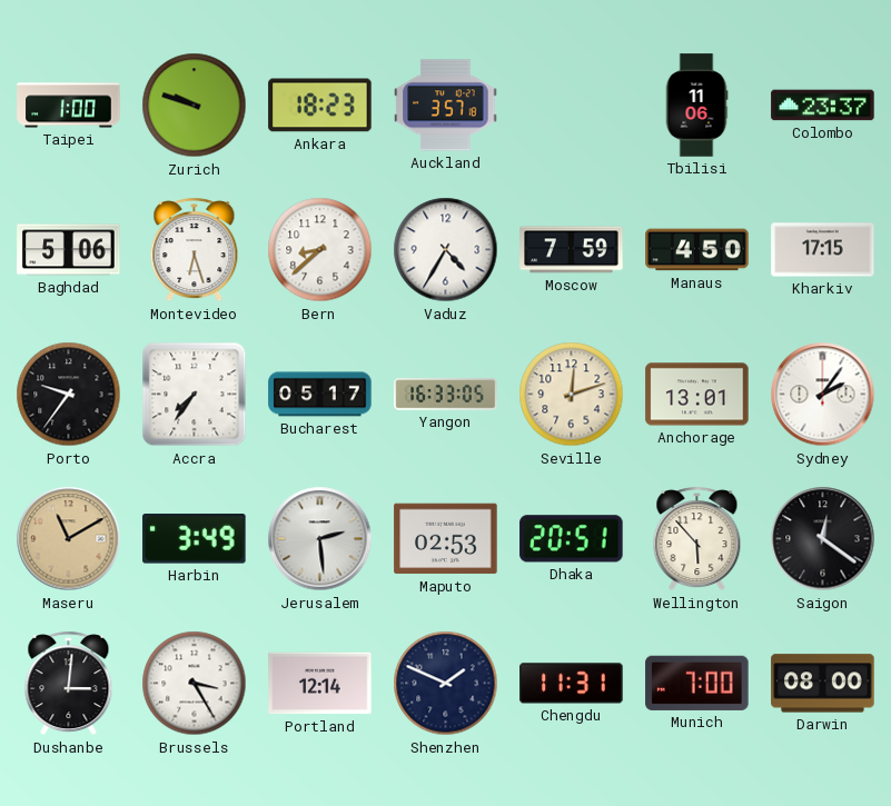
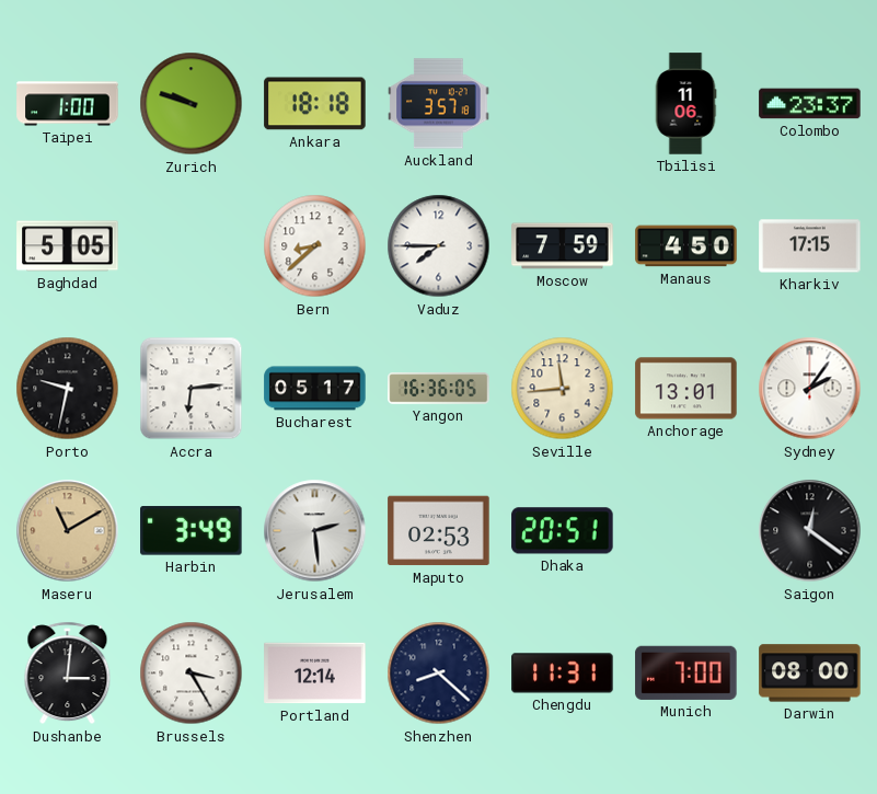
Ankara: 18:23 -> 18:18 (315, 104)
Baghdad: 5:06 -> 5:05 (68, 246)
Montevideo: 6:27 -> none (195, 250)
Vaduz: 4:35 -> 7:45 (439, 246)
Porto: 9:36 -> 9:32 (68, 389)
Accra: 7:36 -> 6:14 (192, 389)
Yangon: 16:33 -> 16:36 (439, 389)
Seville: 12:12 -> 11:44 (563, 389)
Wellington: 5:53 -> none (697, 539)
Shenzhen: 1:49 -> 8:22 (439, 674)
